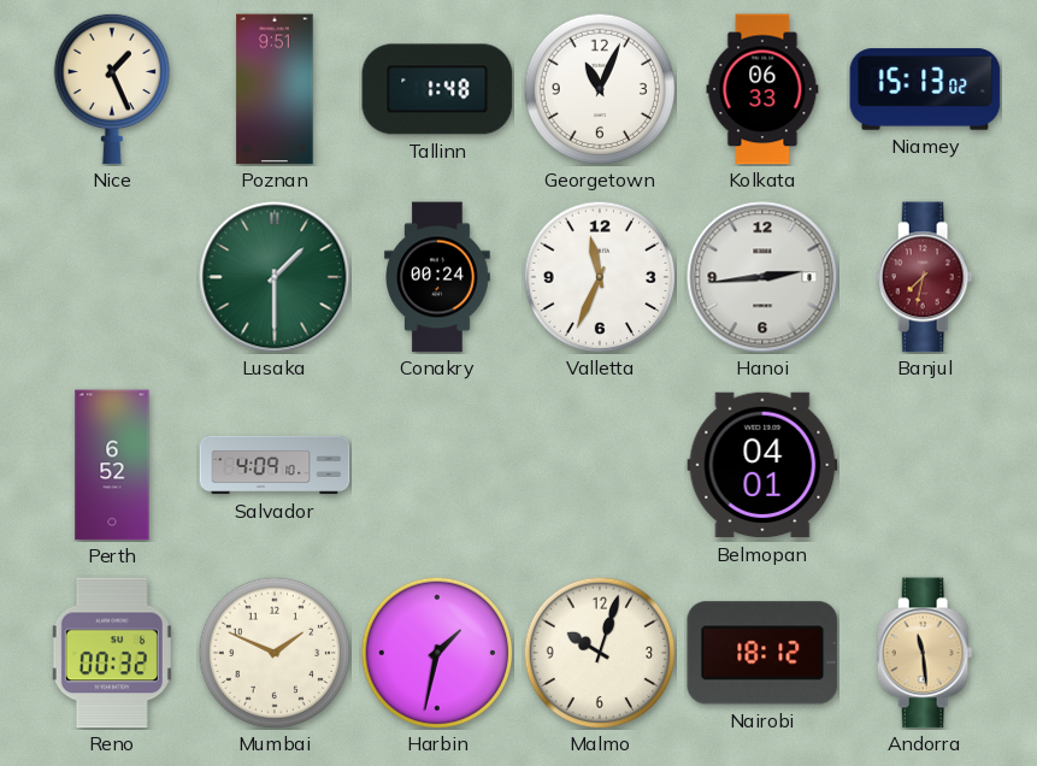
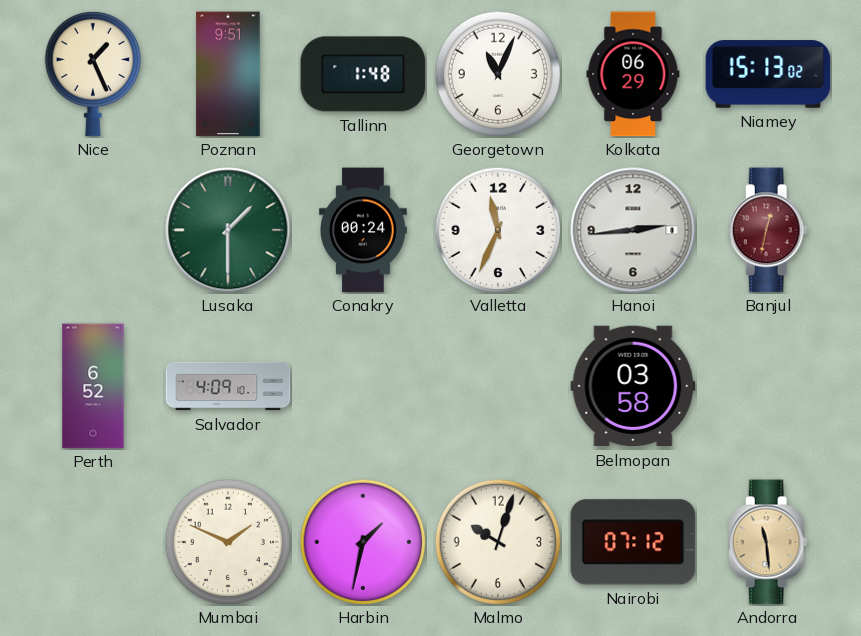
Kolkata: 06:33 -> 06:29 (633, 74)
Banjul: 7:32 -> 12:32 (768, 230)
Belmopan: 04:01 -> 03:58 (633, 386)
Reno: 00:32 -> none (112, 653)
Nairobi: 18:12 -> 07:12 (633, 542)
